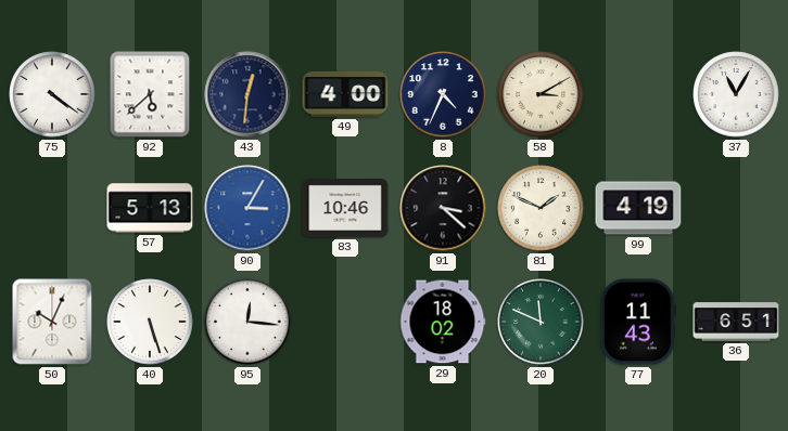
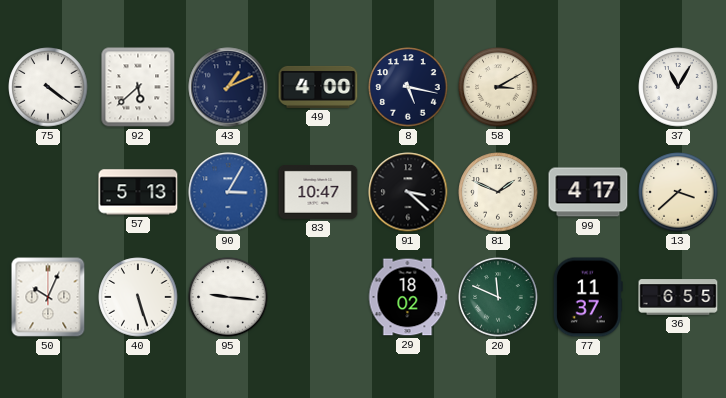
43: 12:31 -> 1:11 (228, 87)
8: 4:34 -> 5:17 (408, 87)
83: 10:46 -> 10:47 (318, 192)
99: 4:19 -> 4:17 (588, 192)
13: none -> 3:38 (678, 192)
95: 12:16 -> 9:16 (228, 297)
77: 11:43 -> 11:37 (588, 297)
36: 6:51 -> 6:55 (678, 297)
